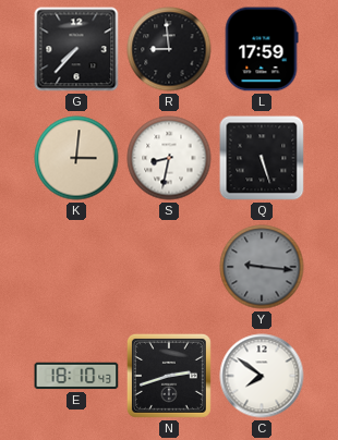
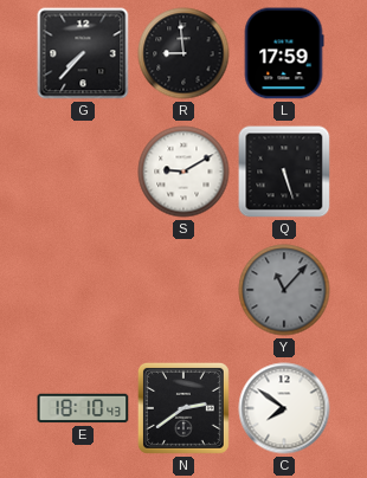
K: 3:01 -> none (76, 158)
S: 8:32 -> 9:10 (183, 172)
Y: 9:16 -> 11:07 (284, 290)
N: 2:42 -> 2:39 (183, 408)
